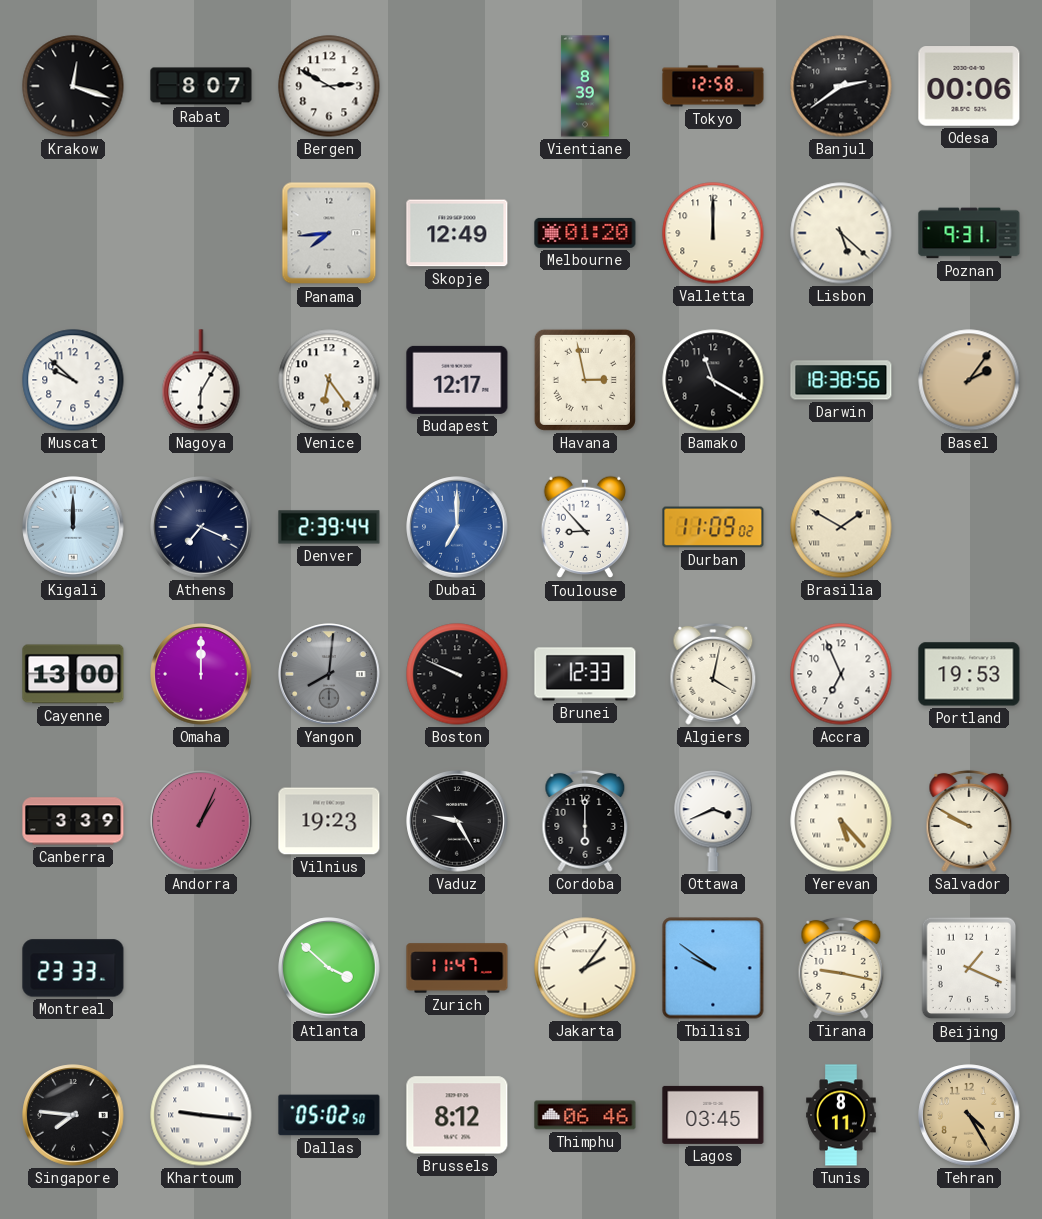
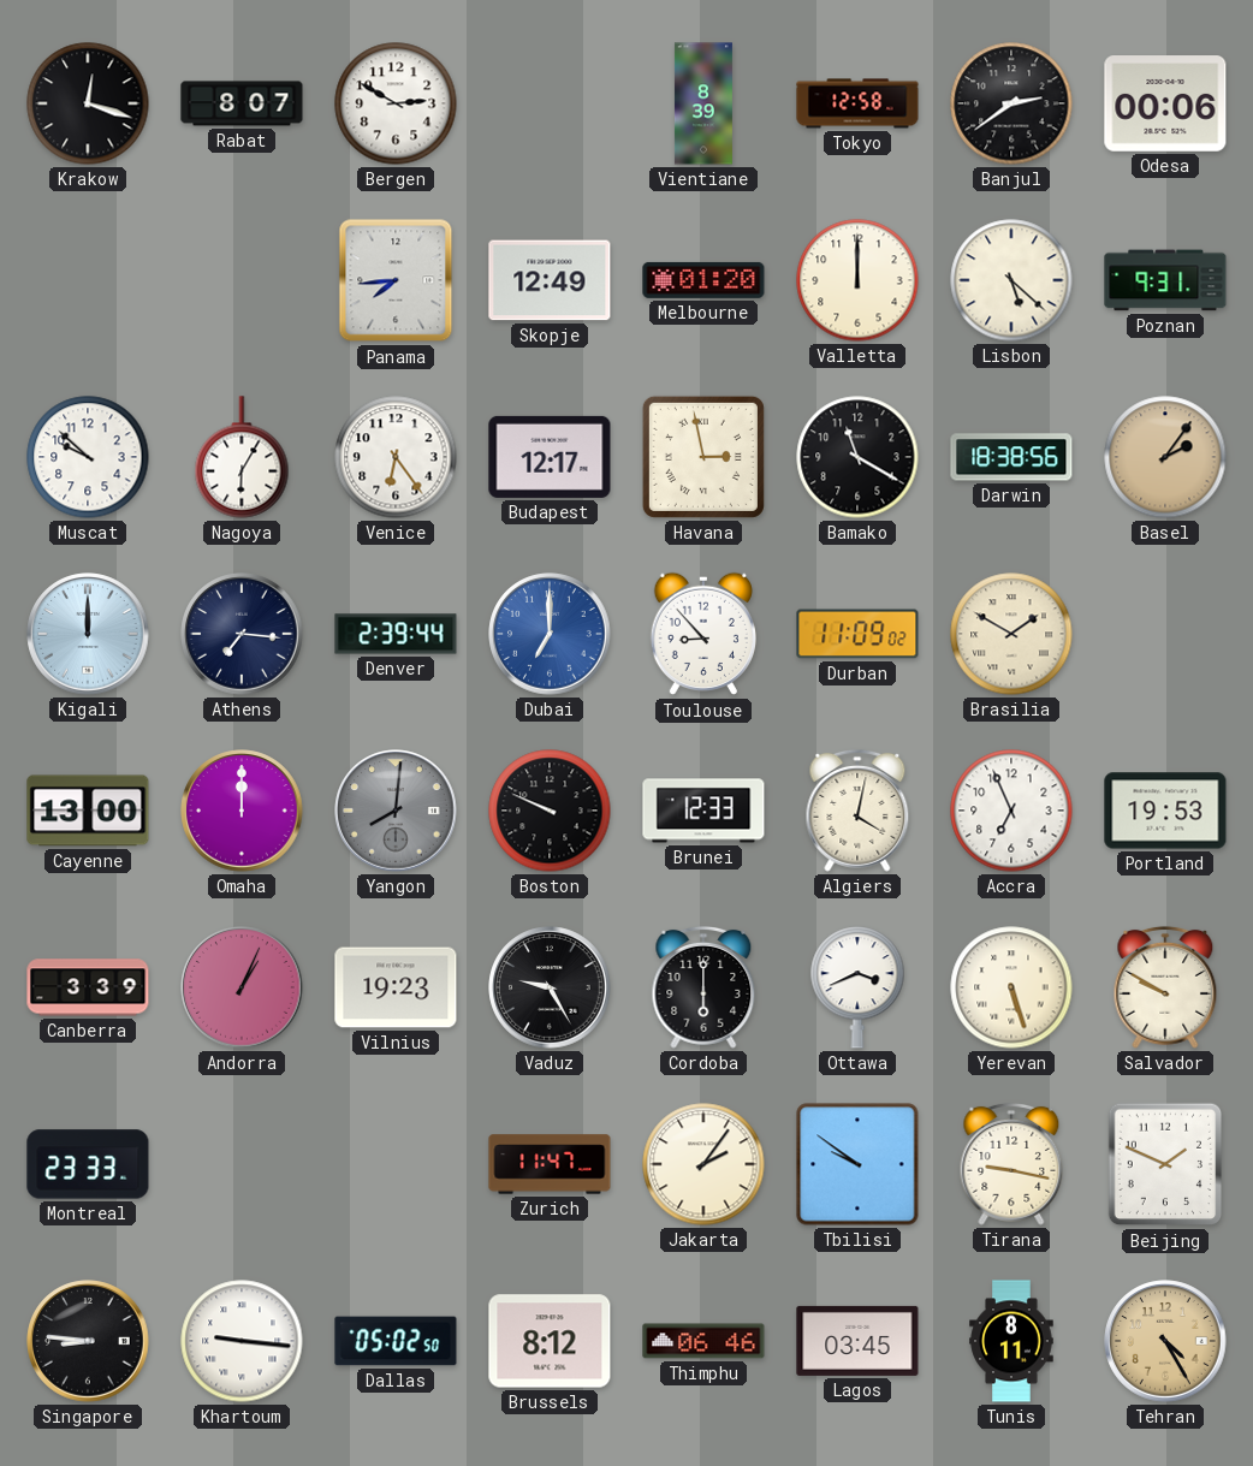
Athens: 7:19 -> 7:16 (242, 634)
Yerevan: 5:23 -> 5:27 (1011, 987)
Atlanta: 3:52 -> none (329, 968)
Beijing: 1:19 -> 1:49 (1165, 1164)
Singapore: 7:46 -> 8:46 (88, 1341)
